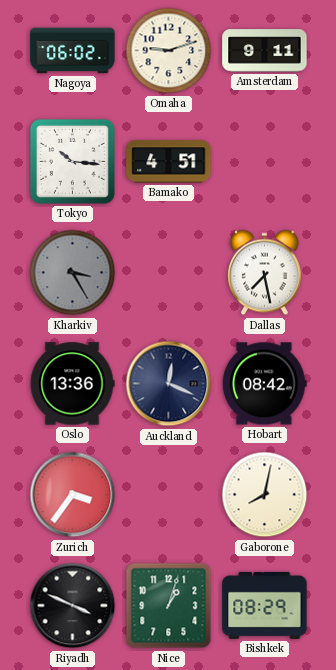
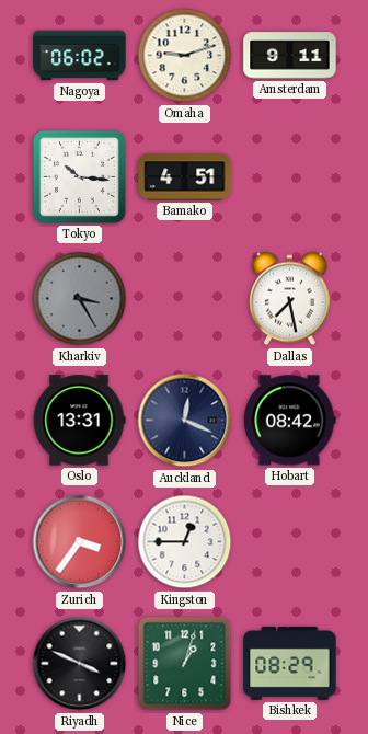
Oslo: 13:36 -> 13:31 (79, 421)
Kingston: none -> 12:45 (185, 542)
Gaborone: 8:02 -> none (265, 495)
